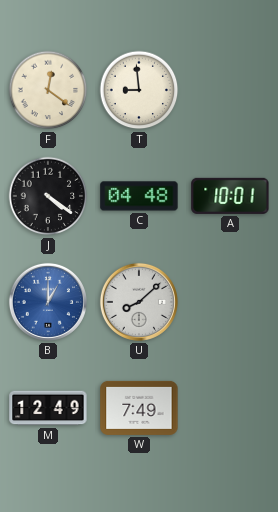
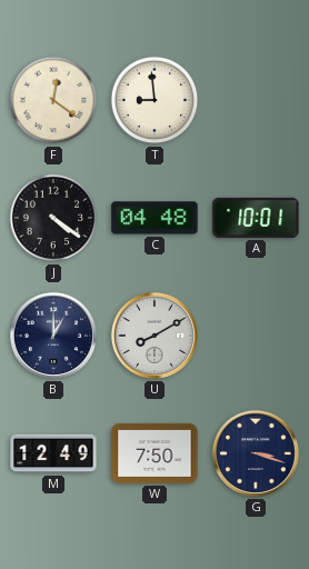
B dial: blue -> navy (53, 336)
U: 8:08 -> 8:10 (154, 336)
W: 7:49 -> 7:50 (154, 453)
G: none -> 3:18 (256, 453)
